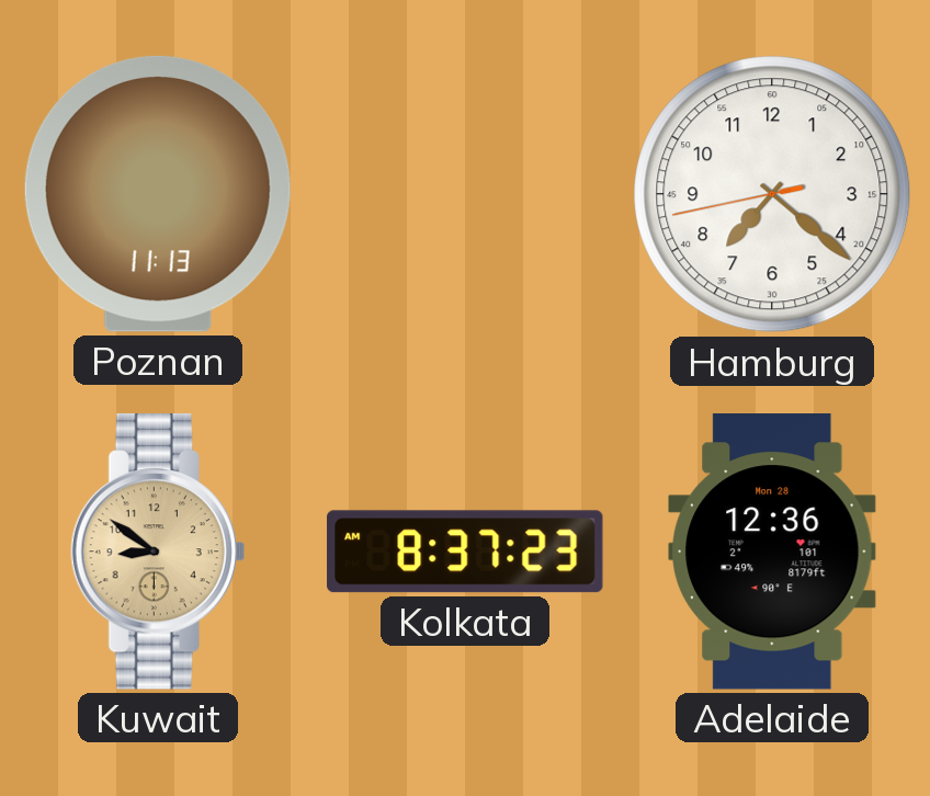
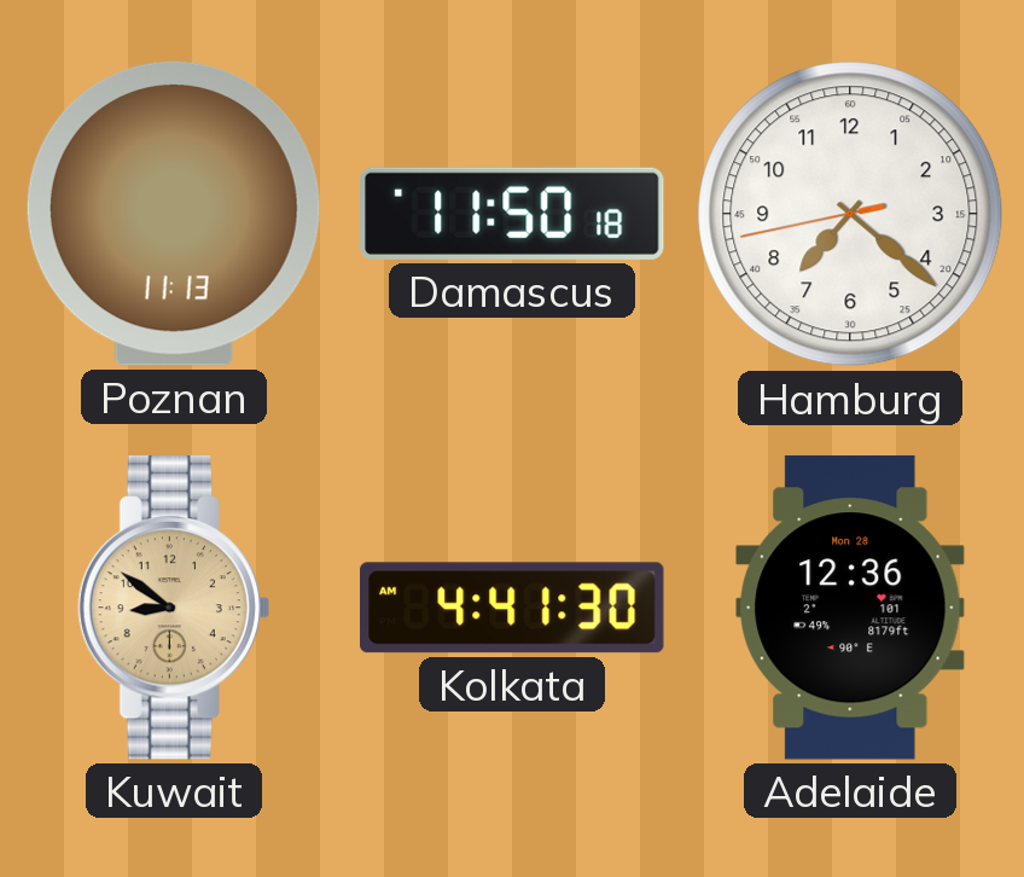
Damascus: none -> 11:50 (512, 214)
Kolkata: 8:37 -> 4:41 (512, 608)
